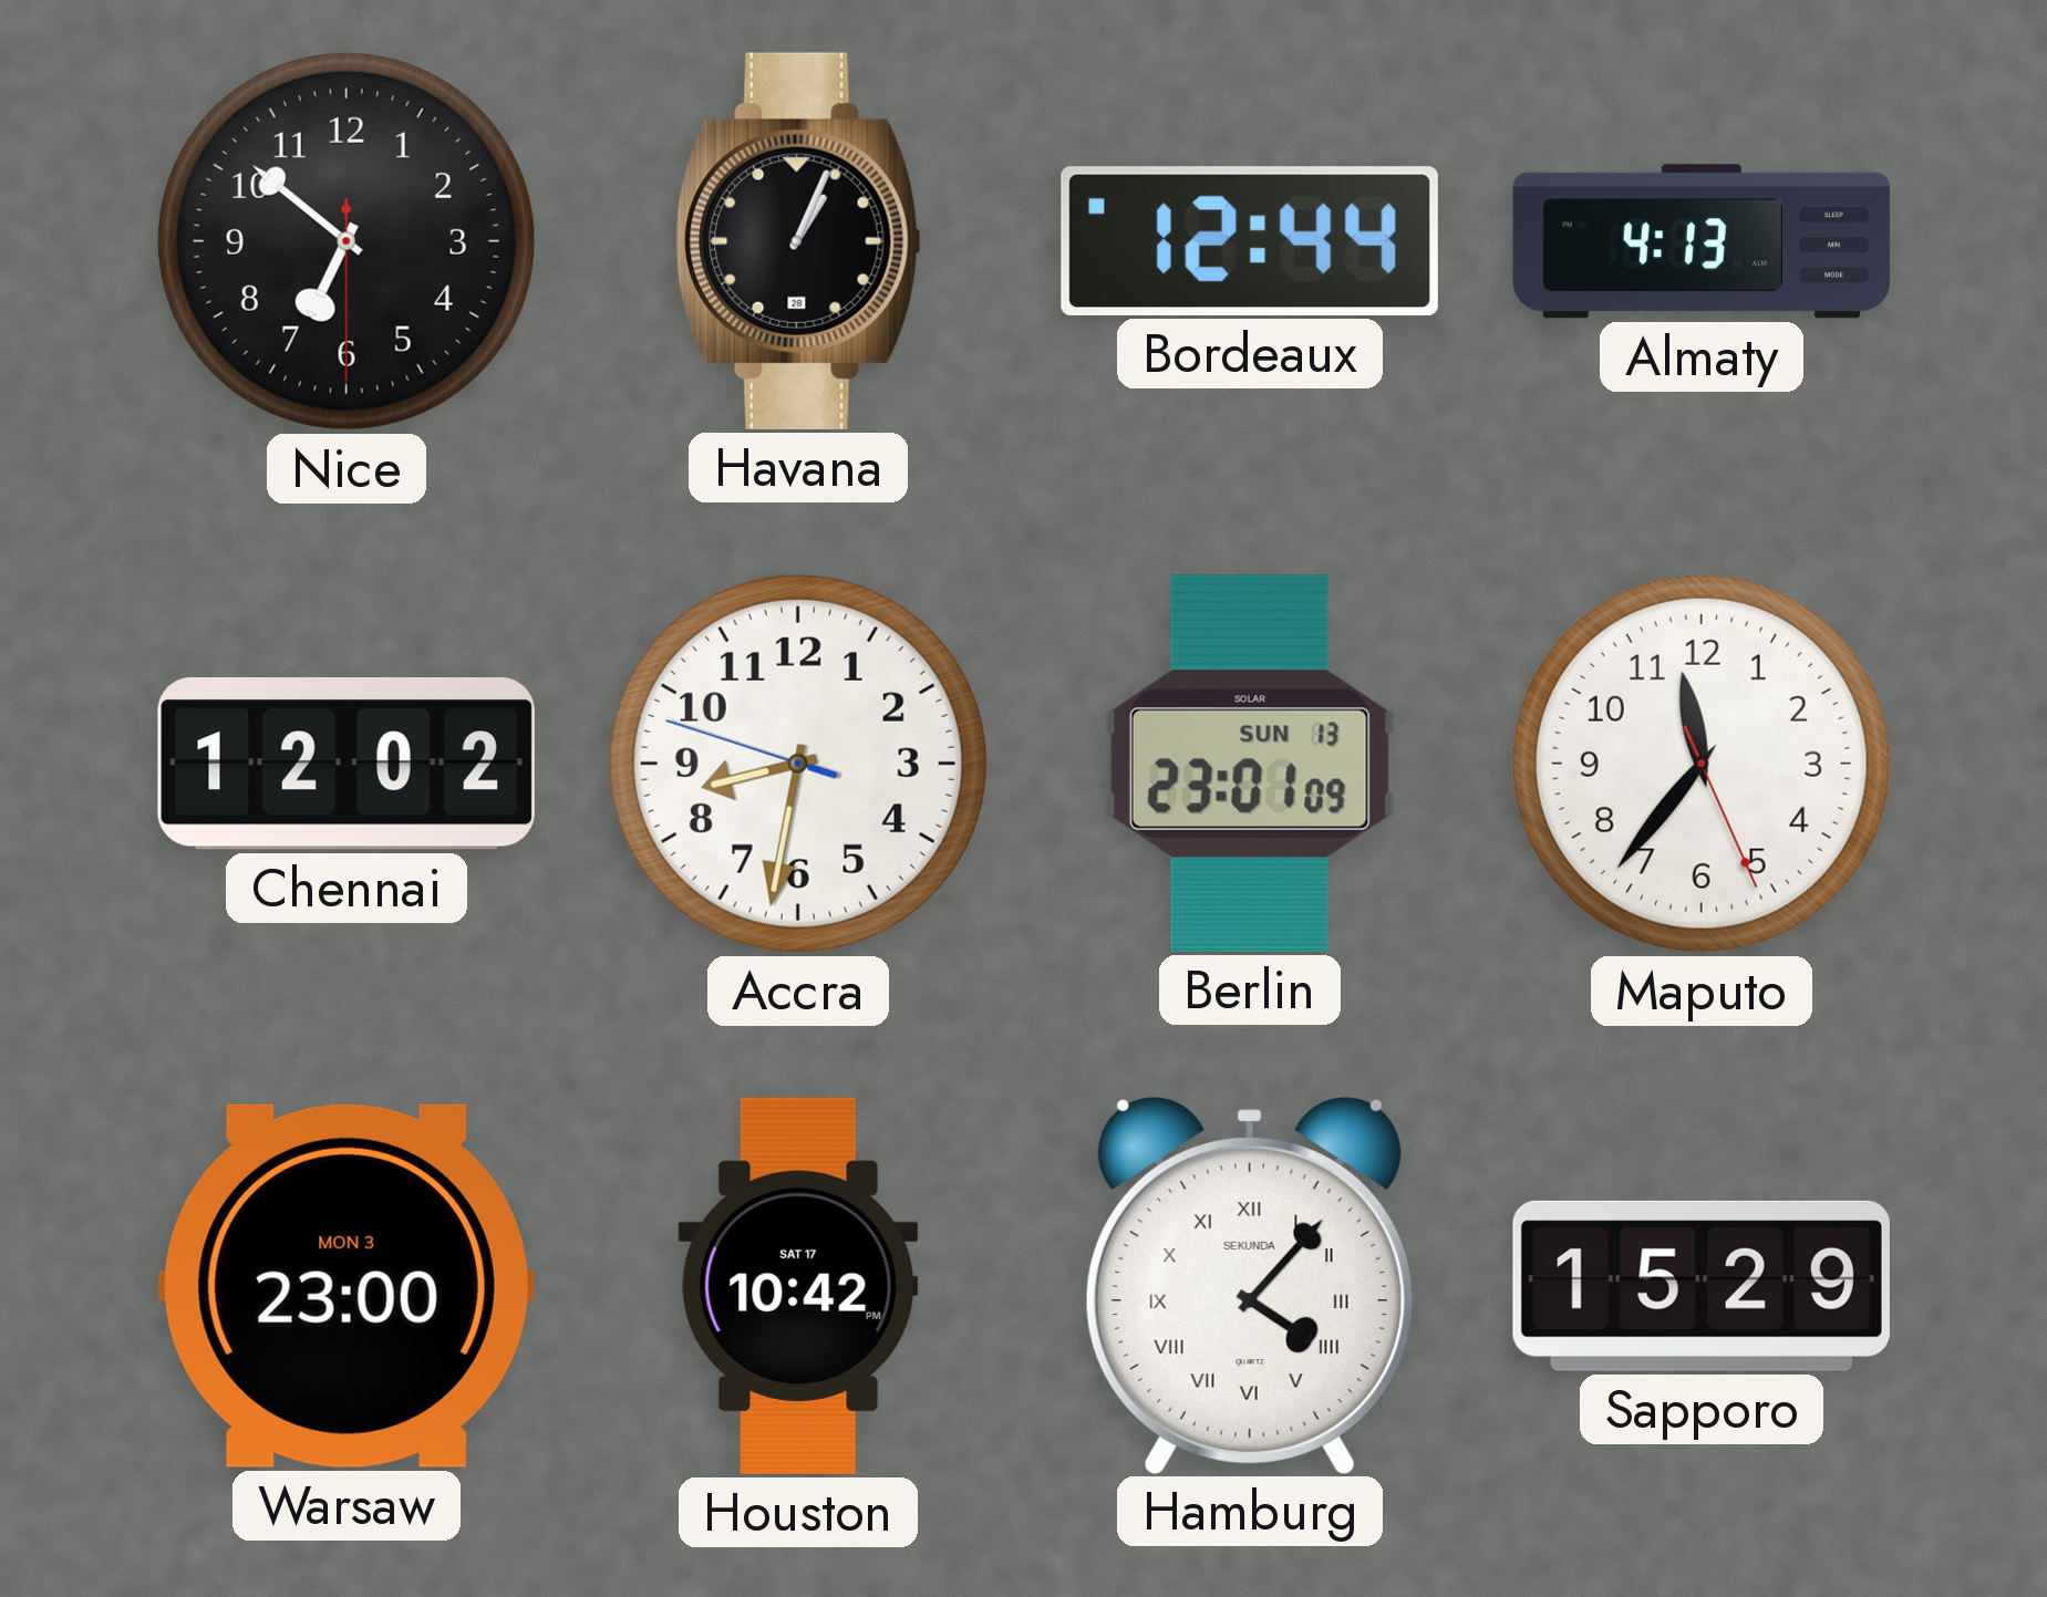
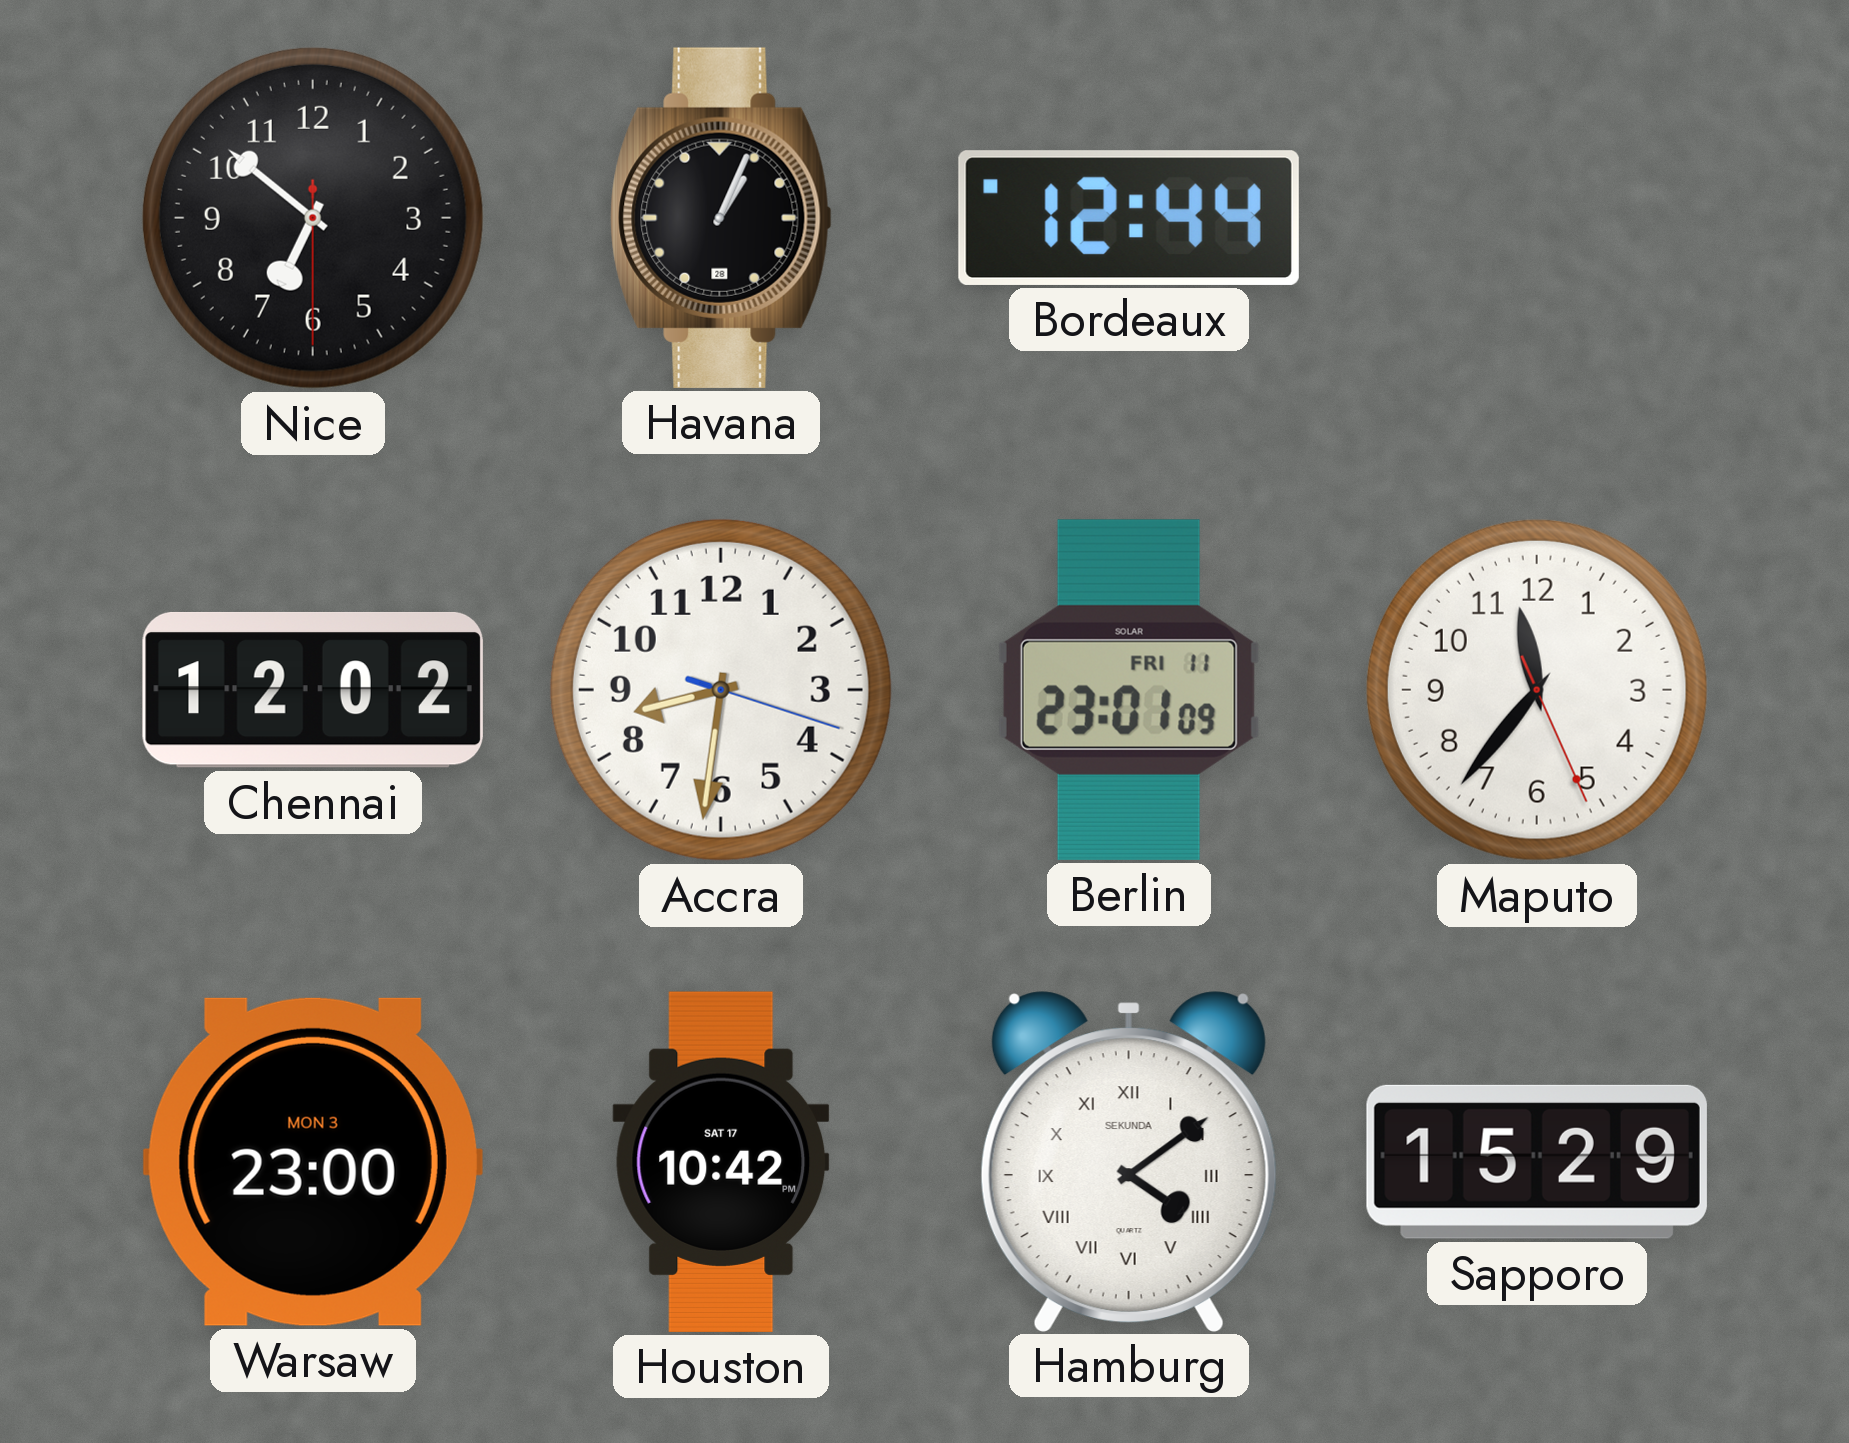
Almaty: 4:13 -> none (1702, 241)
Accra: 8:31:48 -> 8:31:18 (721, 690)
Berlin date: SUN 13 -> FRI 11 (1129, 690)
Hamburg: 4:07 -> 4:09 (1129, 1161)
